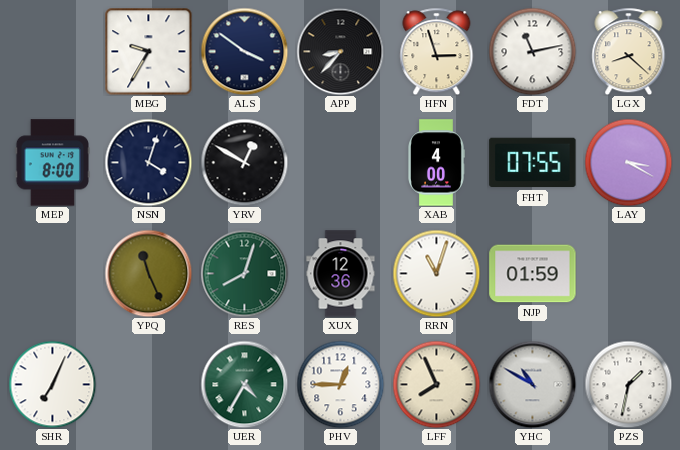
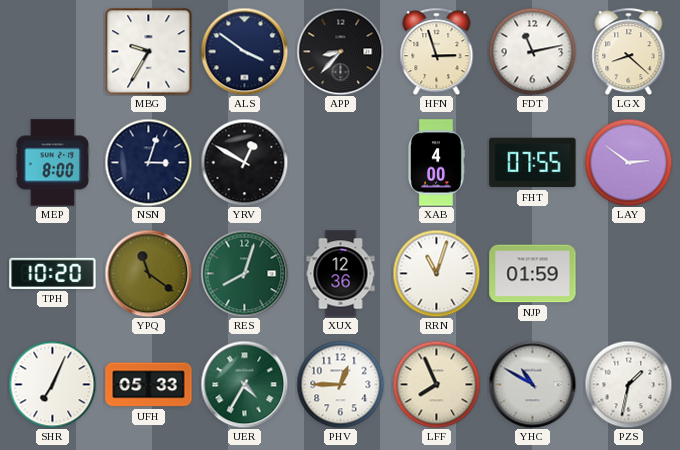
NSN: 4:03 -> 3:03 (148, 162)
LAY: 3:20 -> 2:51 (628, 162)
TPH: none -> 10:20 (53, 273)
YPQ: 11:26 -> 11:21 (148, 273)
UFH: none -> 05:33 (149, 385)
